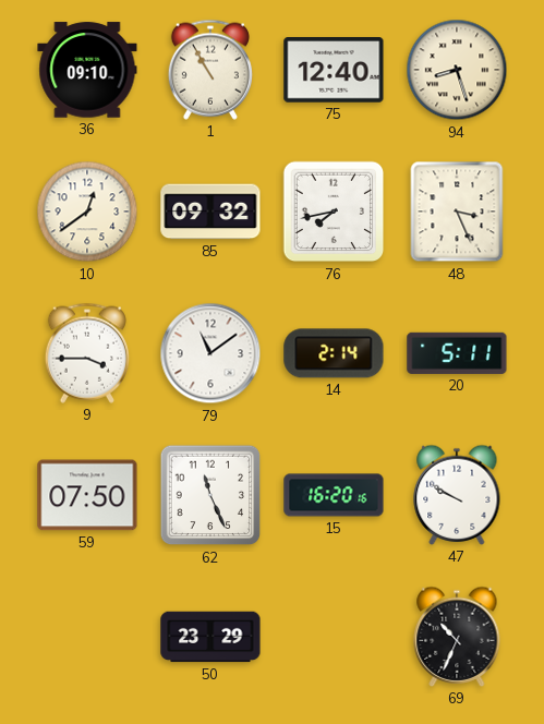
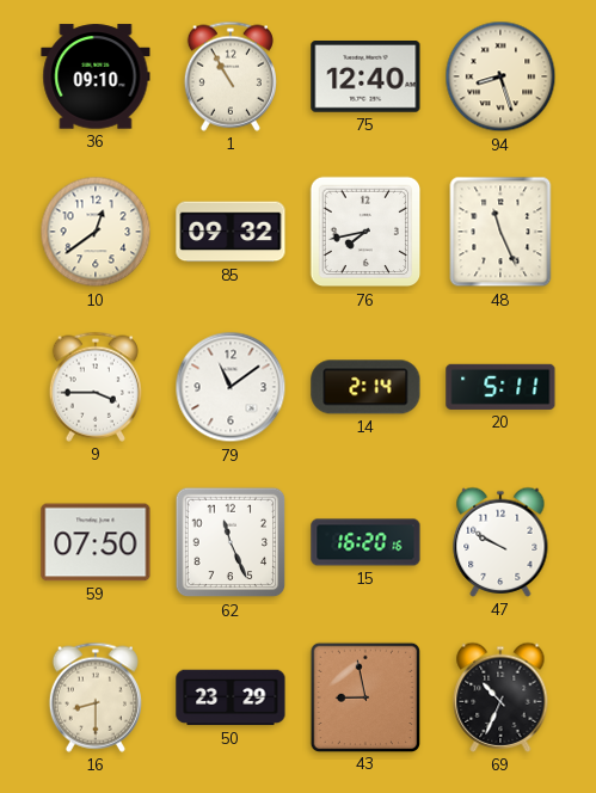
48: 3:26 -> 11:26 (500, 232)
16: none -> 8:30 (96, 697)
43: none -> 8:58 (364, 696)
